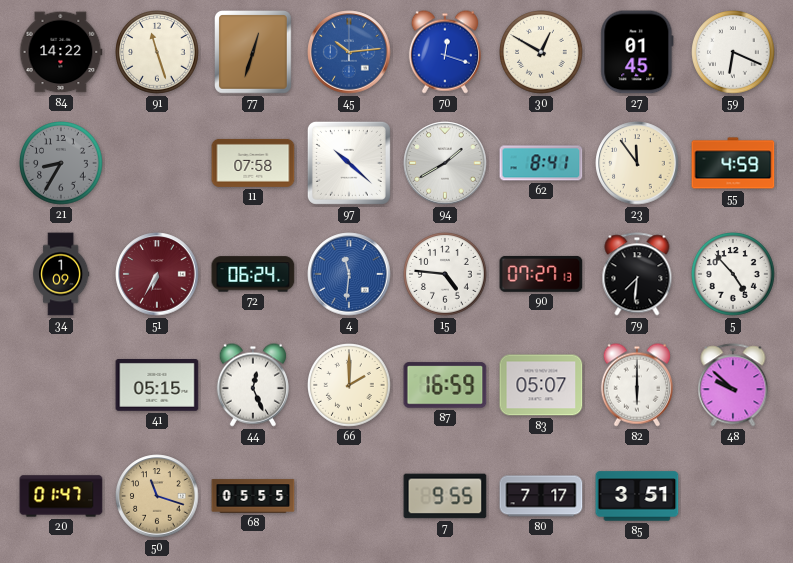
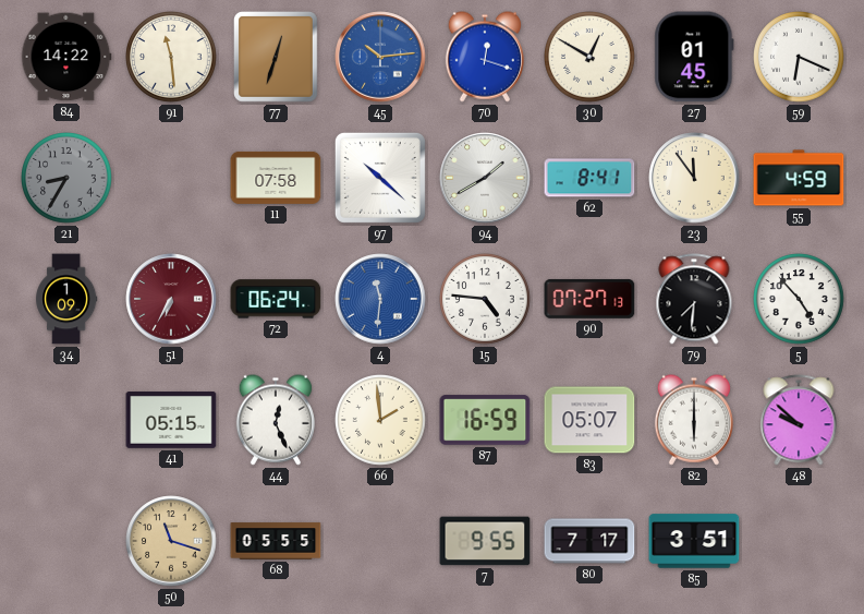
91: 11:27 -> 11:29 (172, 58)
66: 2:00 -> 1:59 (381, 421)
20: 01:47 -> none (61, 496)
